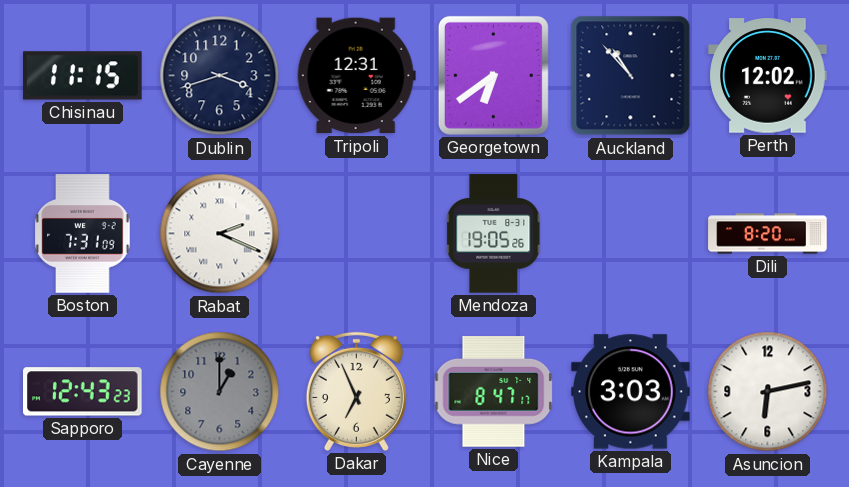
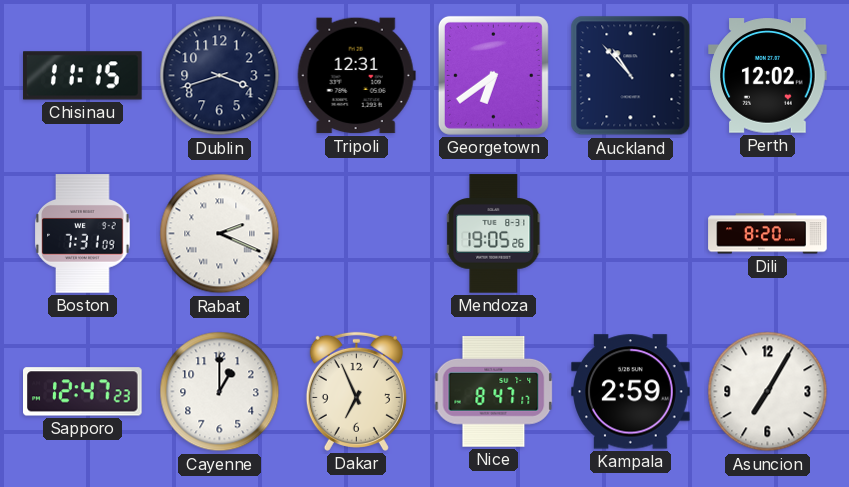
Sapporo: 12:43 -> 12:47 (83, 392)
Cayenne dial: grey -> white (220, 392)
Kampala: 3:03 -> 2:59 (631, 392)
Asuncion: 6:13 -> 7:05 (768, 392)
